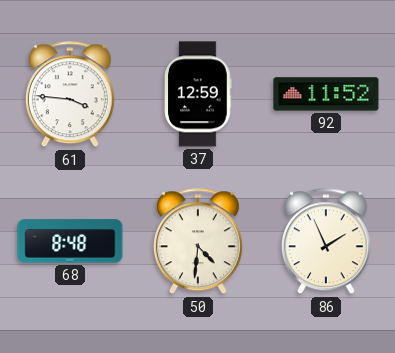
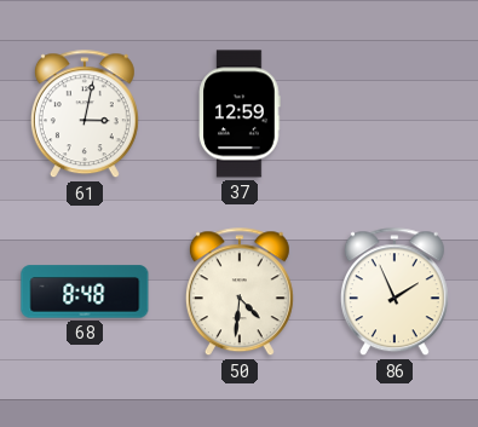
61: 3:46 -> 3:02 (85, 115)
92: 11:52 -> none (326, 94)
